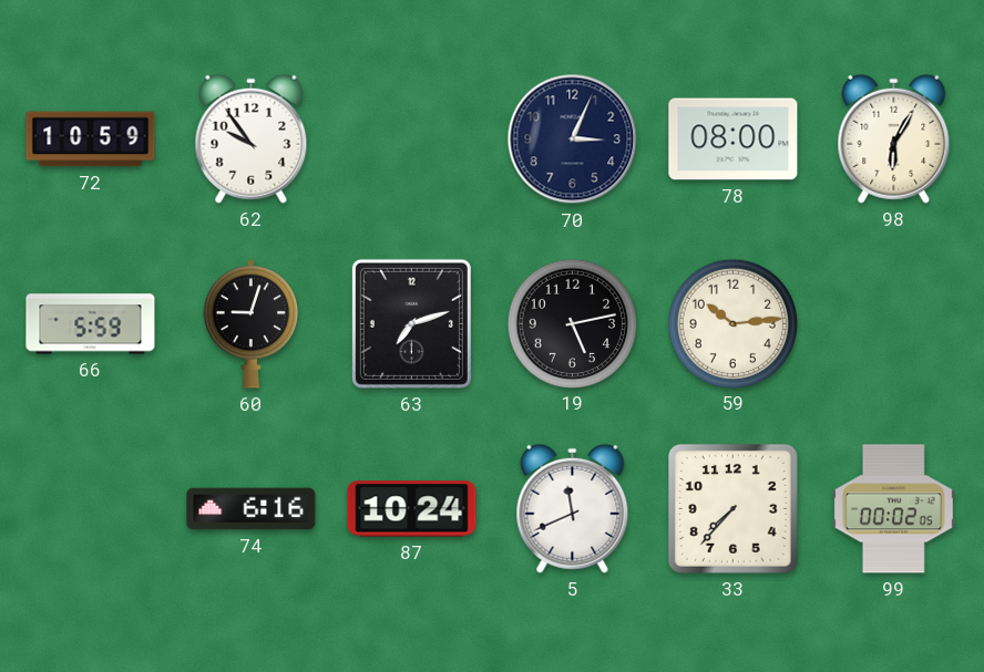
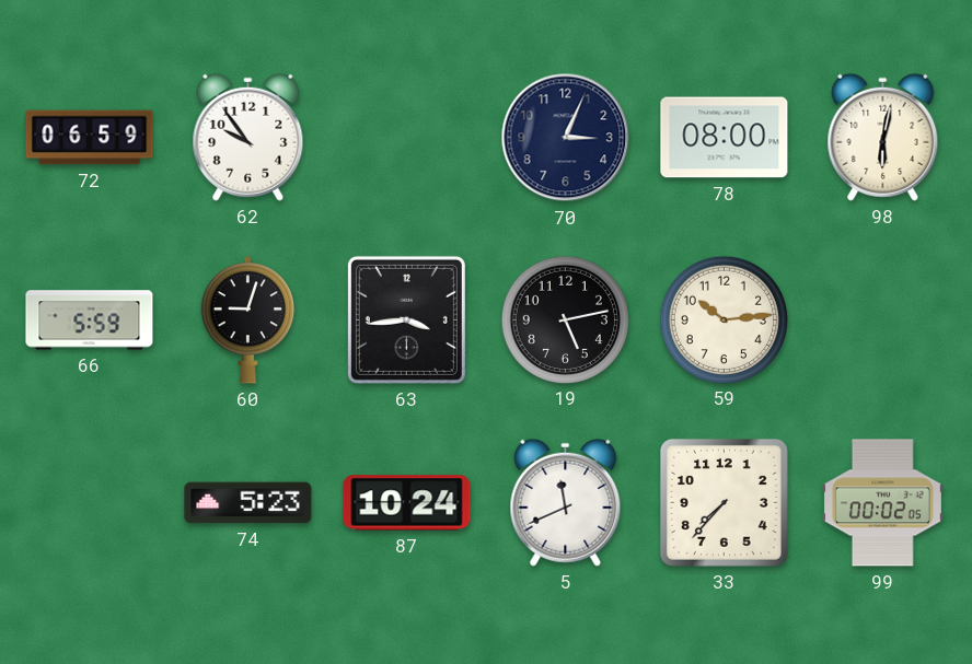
72: 10:59 -> 06:59 (90, 138)
98: 6:05 -> 6:02 (883, 137)
63: 7:12 -> 3:44 (406, 319)
74: 6:16 -> 5:23 (248, 503)
